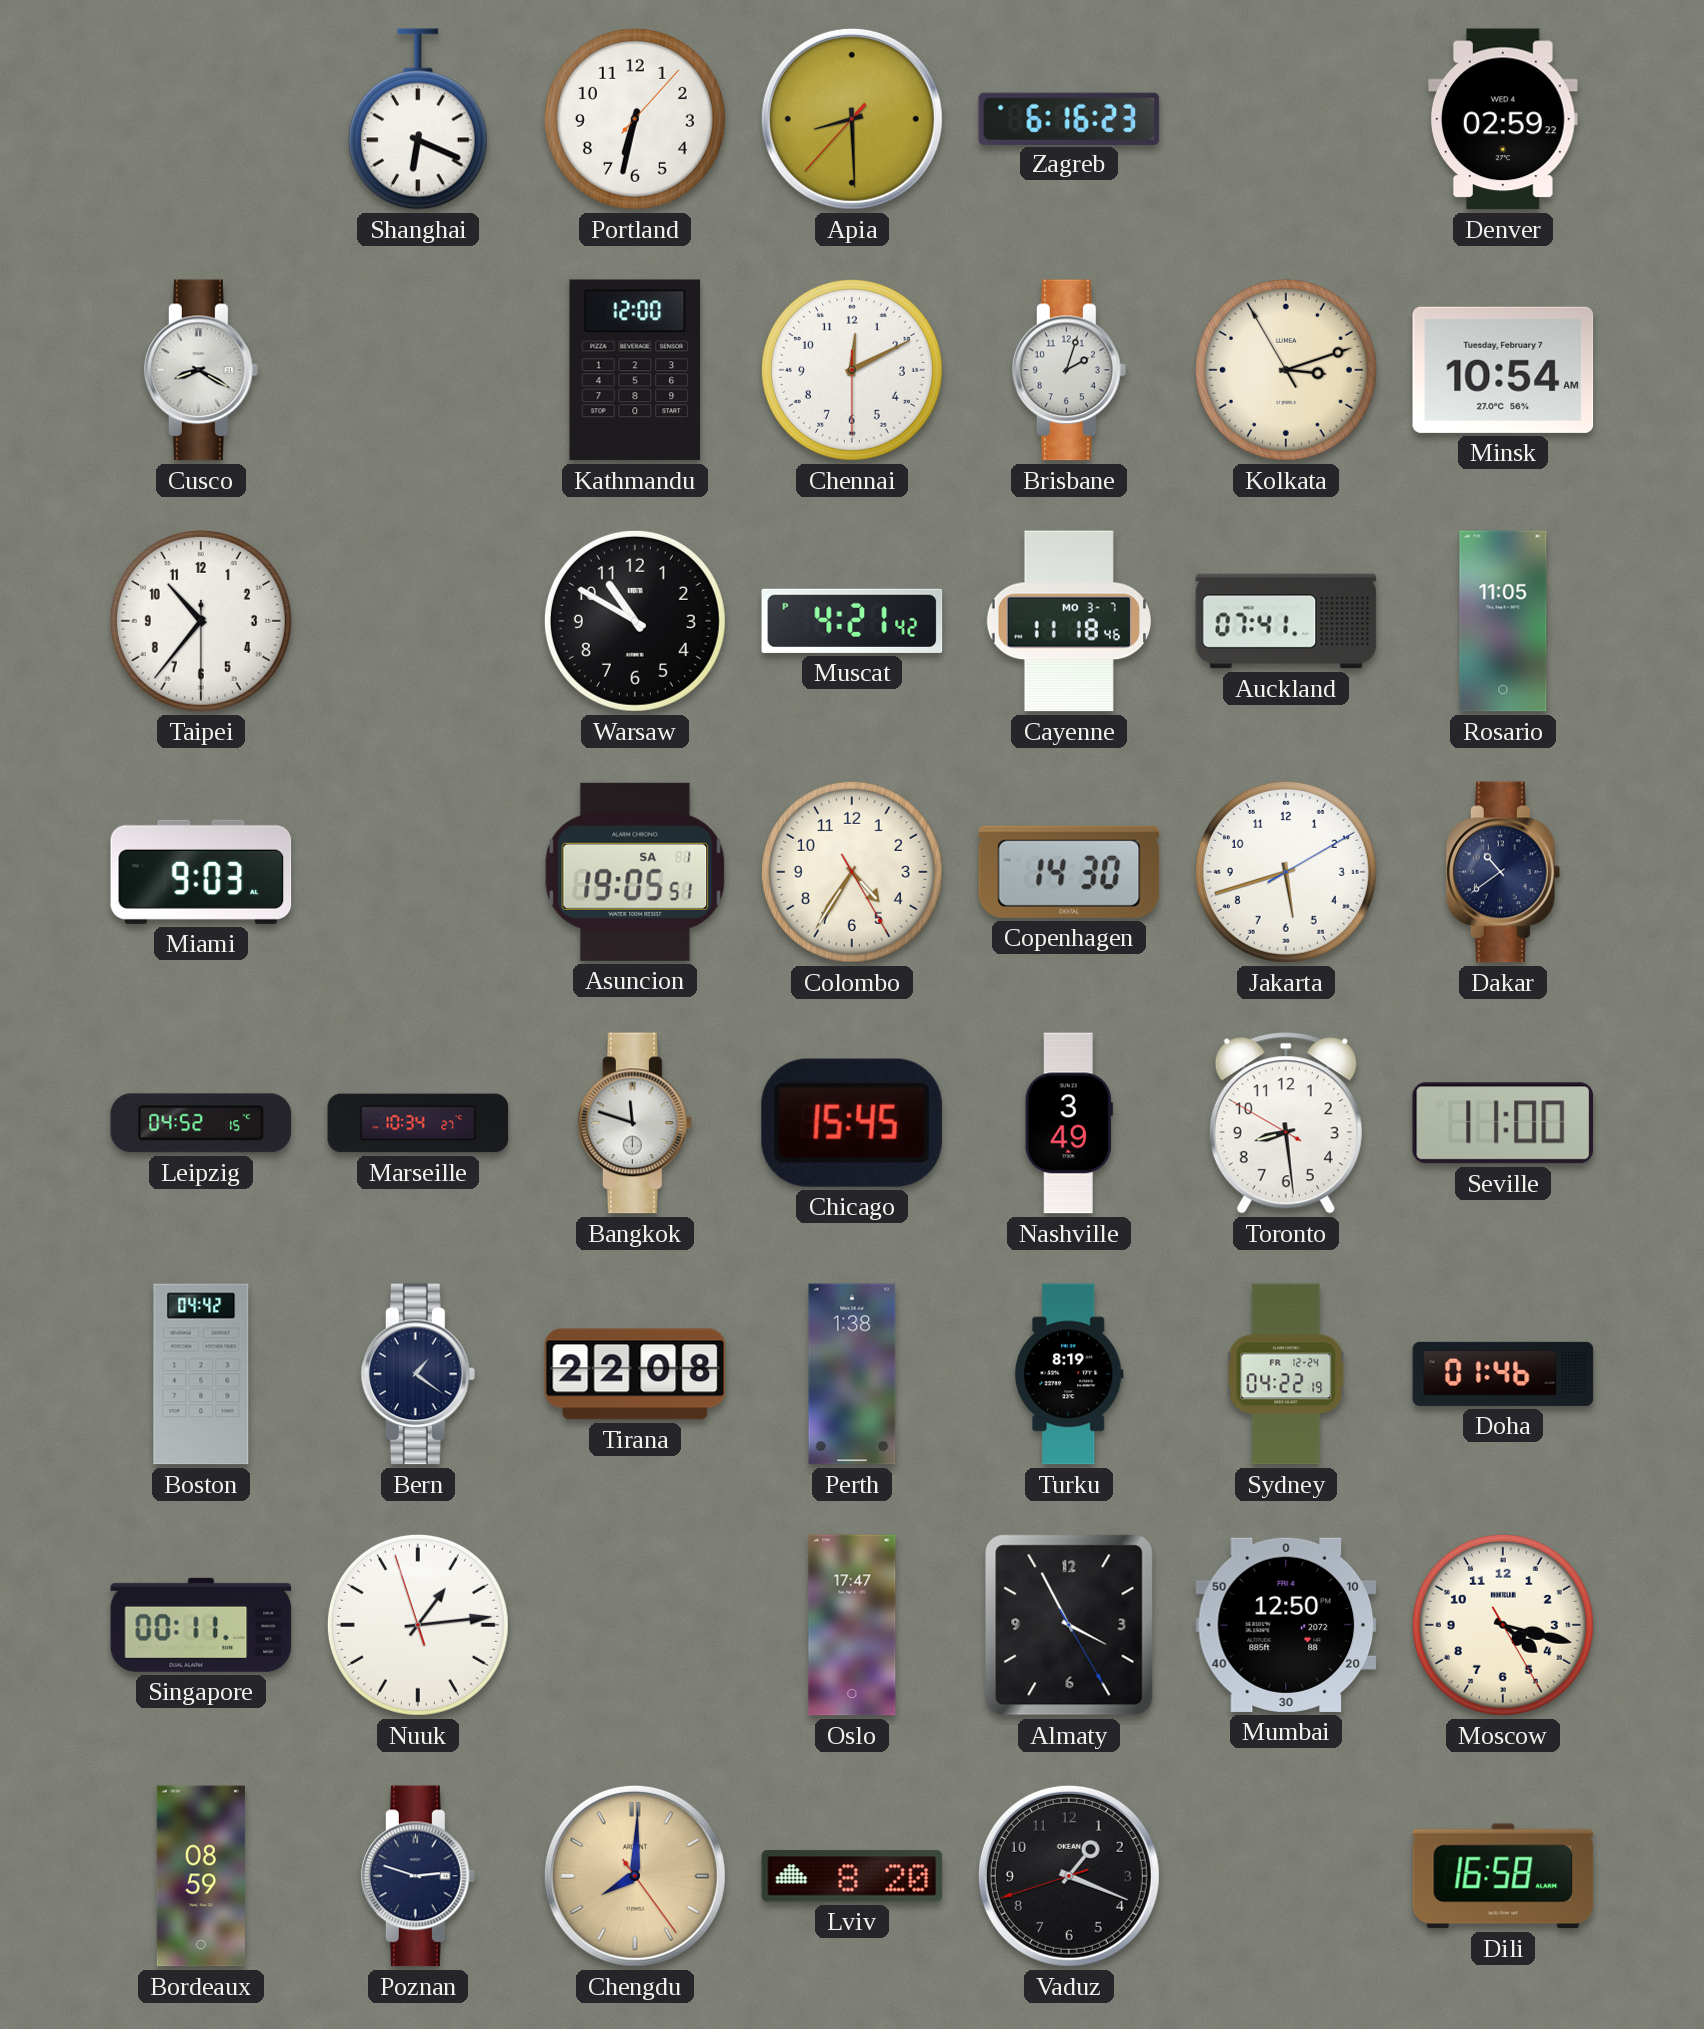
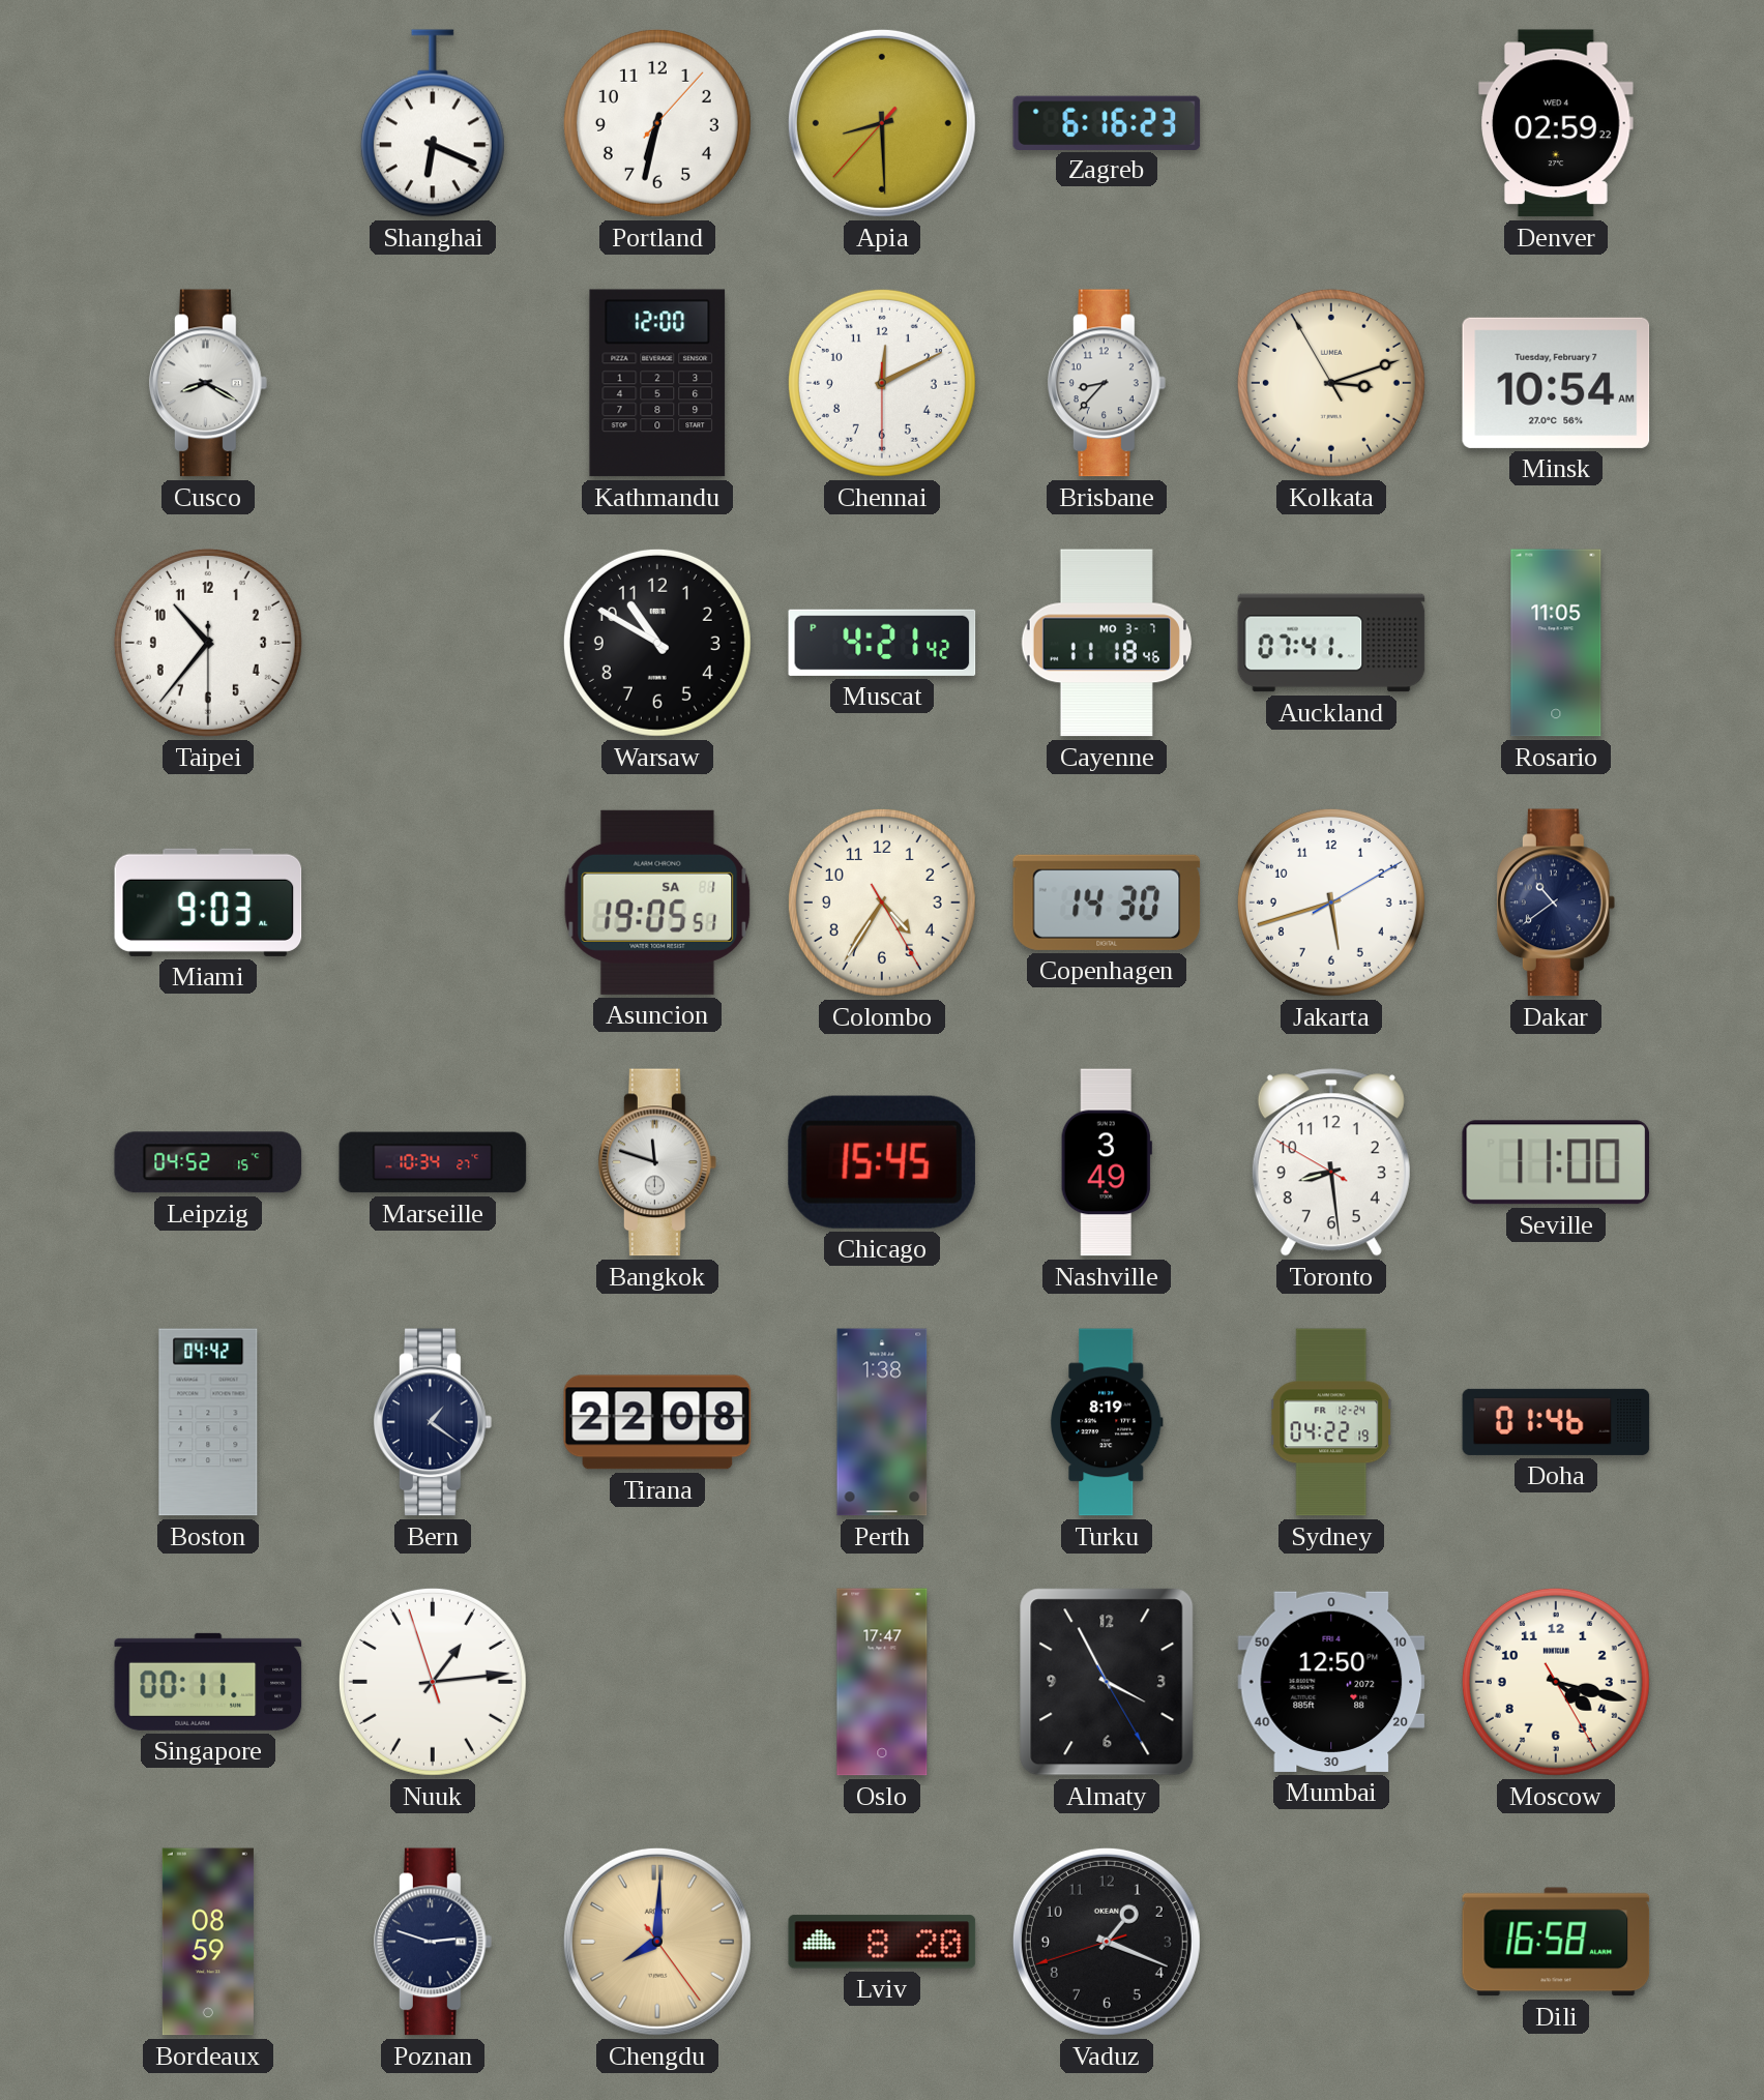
Brisbane: 2:03 -> 8:37 (1107, 383)
